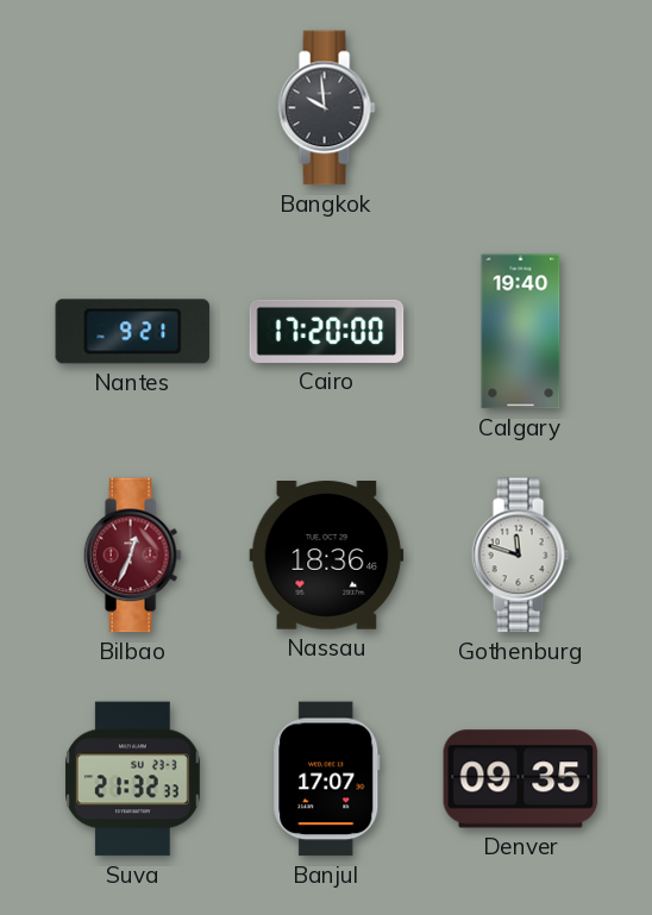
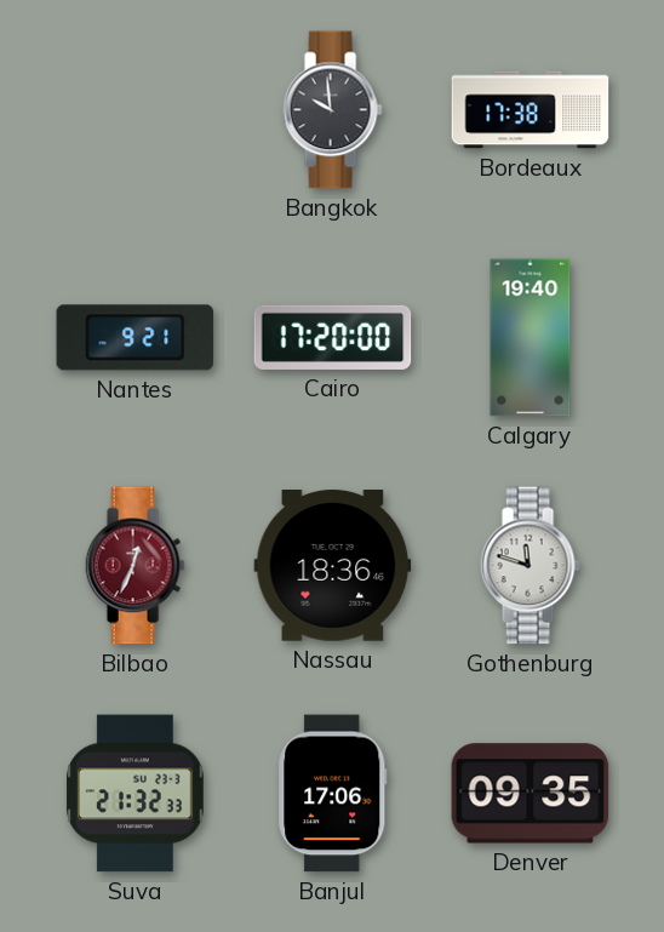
Bordeaux: none -> 17:38 (531, 110)
Banjul: 17:07 -> 17:06 (333, 794)
